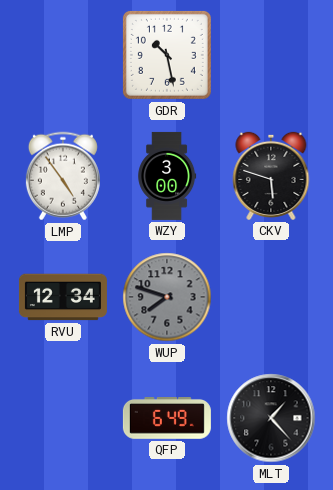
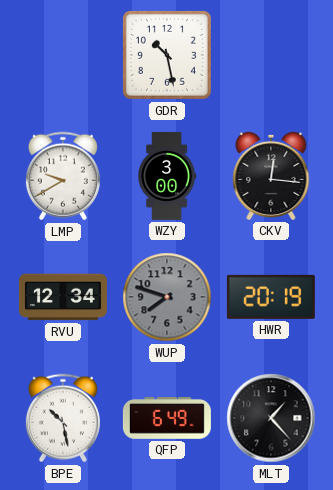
LMP: 4:54 -> 9:40 (63, 176)
CKV: 5:48 -> 12:16 (271, 176)
HWR: none -> 20:19 (271, 297)
BPE: none -> 10:28 (63, 418)
